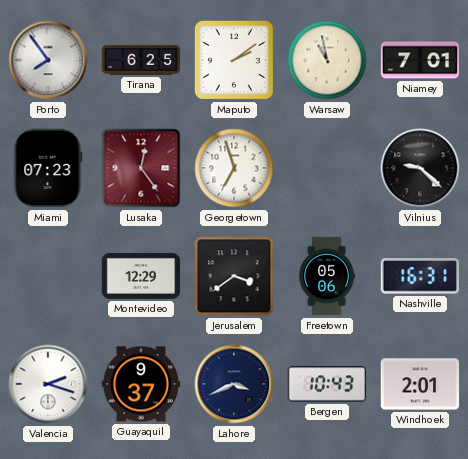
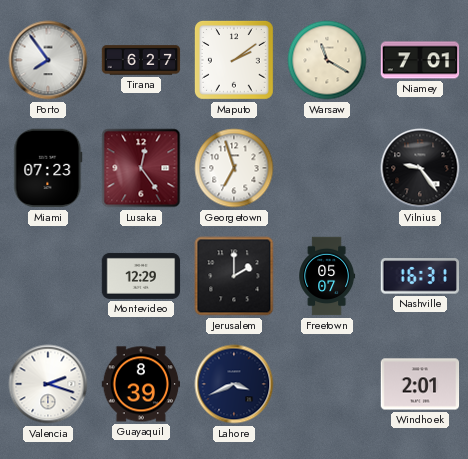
Tirana: 6:25 -> 6:27 (141, 60)
Warsaw: 10:58 -> 11:20 (327, 60)
Vilnius: 9:22 -> 9:24 (420, 168)
Jerusalem: 3:39 -> 2:00 (234, 276)
Freetown: 05:06 -> 05:07 (327, 276)
Guayaquil: 9:37 -> 8:39 (141, 384)
Bergen: 10:43 -> none (327, 384)
